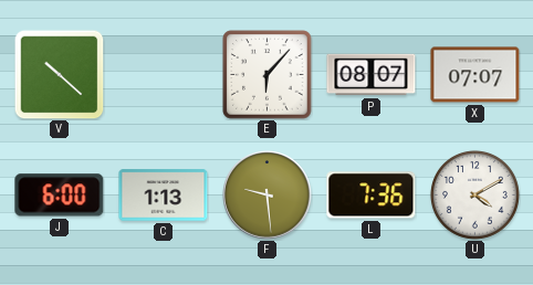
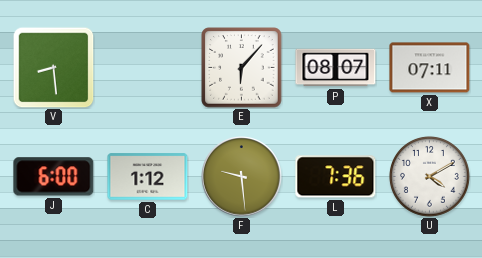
V: 10:22 -> 8:29 (53, 67)
X: 07:07 -> 07:11 (430, 68)
C: 1:13 -> 1:12 (148, 177)
